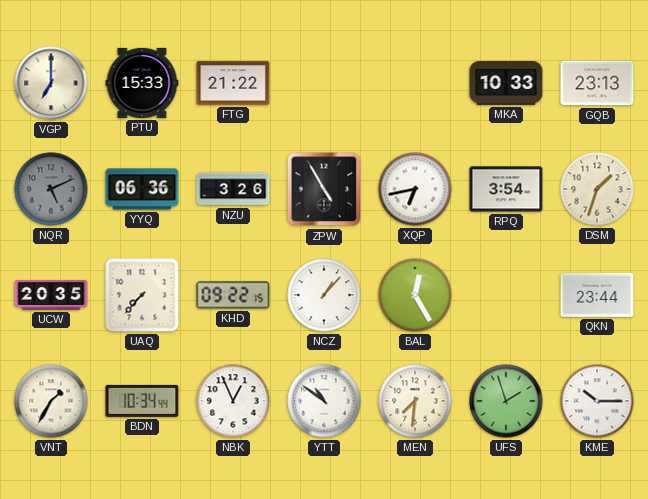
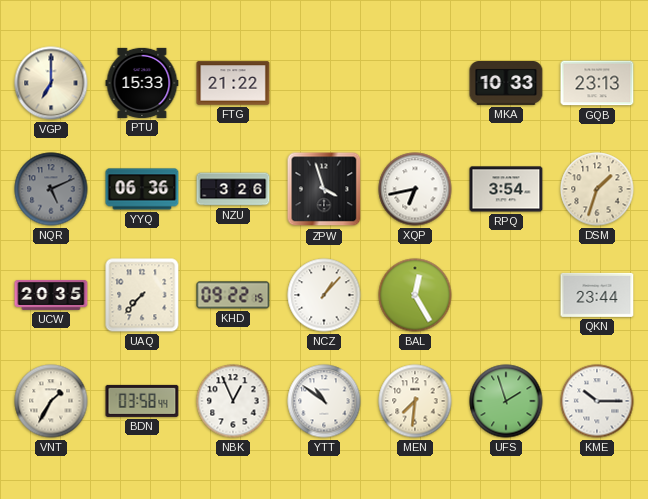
ZPW: 4:55 -> 3:57 (324, 189)
BDN: 10:34 -> 03:58 (142, 401)
